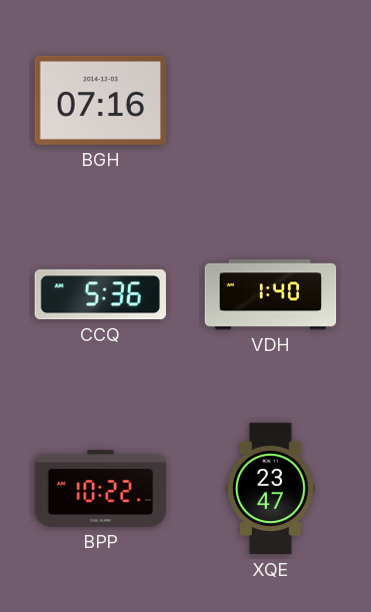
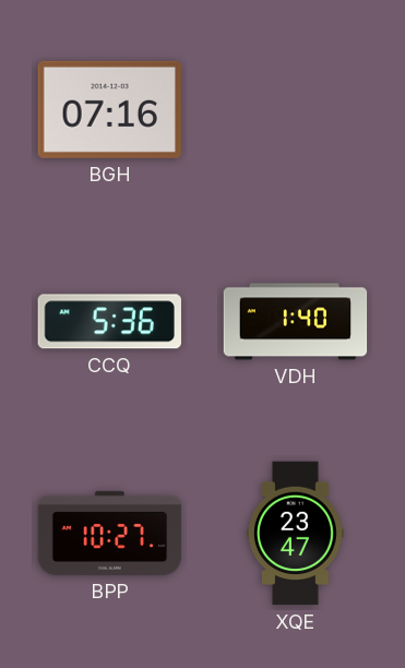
BPP: 10:22 -> 10:27 (110, 533)
